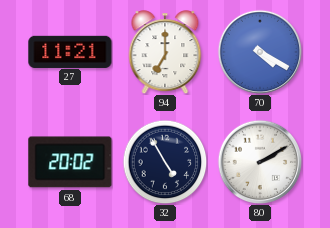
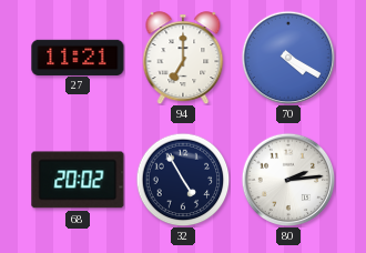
80: 2:10 -> 2:14 (287, 179)
